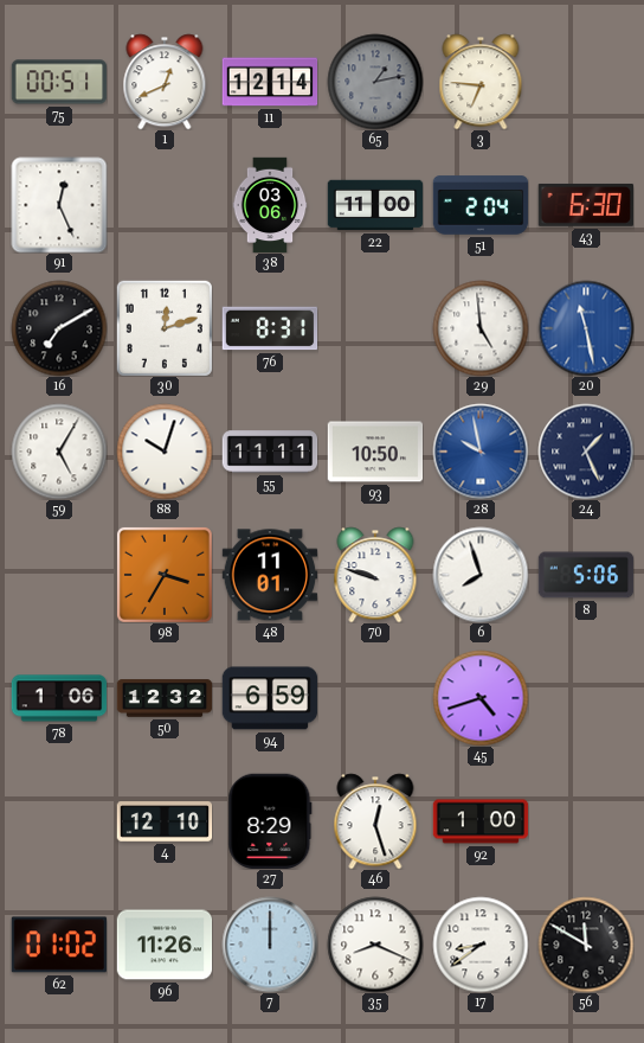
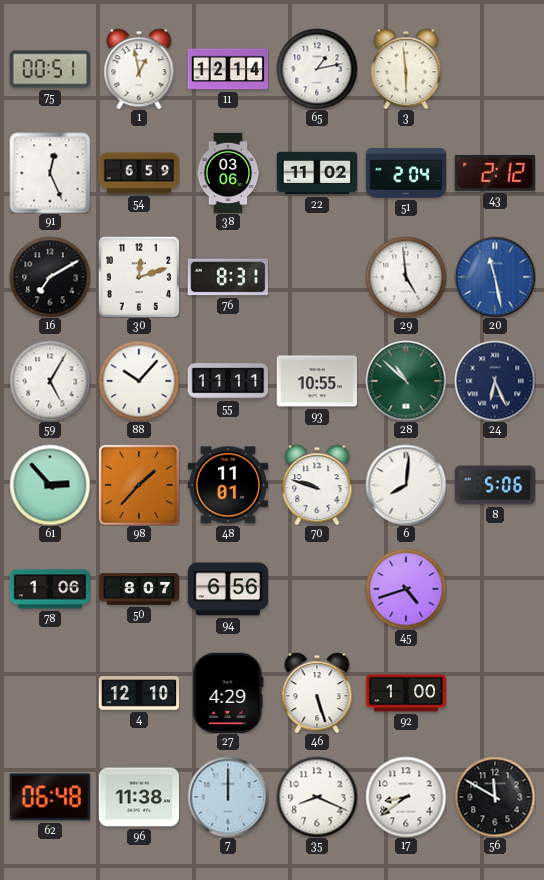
1: 12:41 -> 12:58 (139, 69)
65 dial: grey -> white (317, 69)
3: 6:46 -> 5:59 (406, 69)
54: none -> 6:59 (139, 173)
22: 11:00 -> 11:02 (317, 173)
43: 6:30 -> 2:12 (494, 173)
88: 10:03 -> 10:07 (139, 381)
93: 10:50 -> 10:55 (317, 381)
28: 9:58 -> 10:52 (406, 381)
28 dial: blue -> green (406, 381)
24: 1:26 -> 6:26 (495, 381)
61: none -> 2:53 (50, 485)
98: 3:35 -> 1:37 (139, 485)
6: 7:57 -> 8:01 (406, 485)
50: 12:32 -> 8:07 (139, 589)
94: 6:59 -> 6:56 (228, 589)
27: 8:29 -> 4:29 (228, 693)
46: 12:27 -> 5:27 (317, 693)
62: 01:02 -> 06:48 (49, 797)
96: 11:26 -> 11:38 (139, 797)
